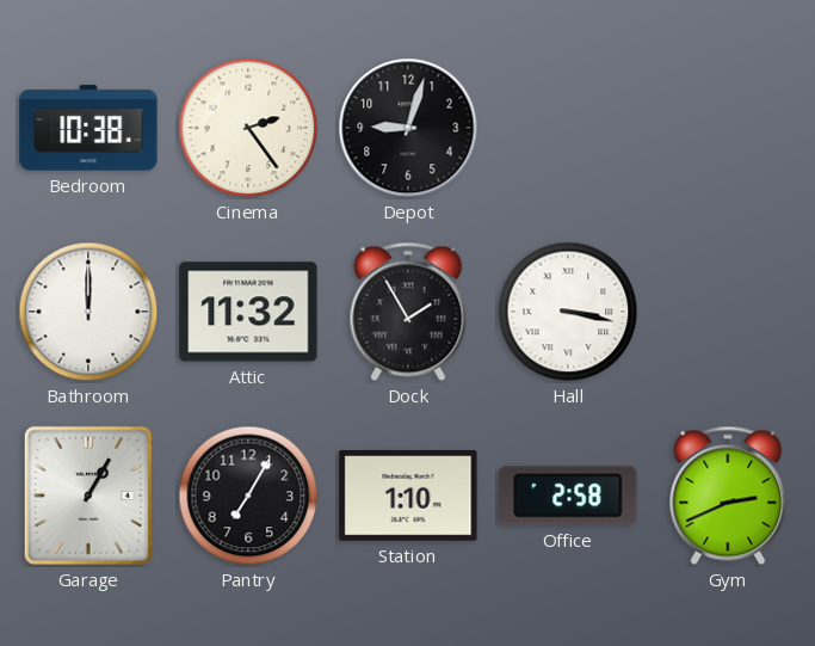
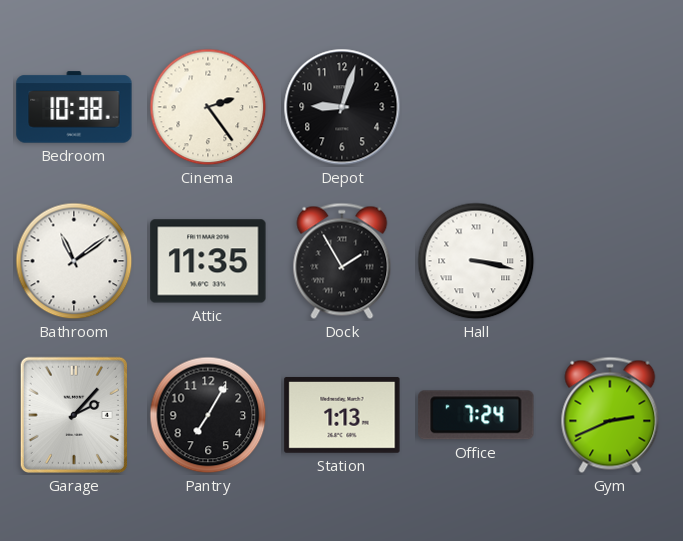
Bathroom: 12:00 -> 11:09 (74, 261)
Attic: 11:32 -> 11:35 (208, 261)
Garage: 1:05 -> 2:07 (74, 415)
Station: 1:10 -> 1:13 (342, 415)
Office: 2:58 -> 7:24 (476, 415)
